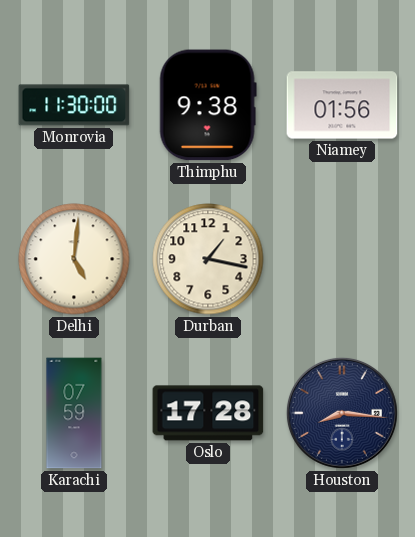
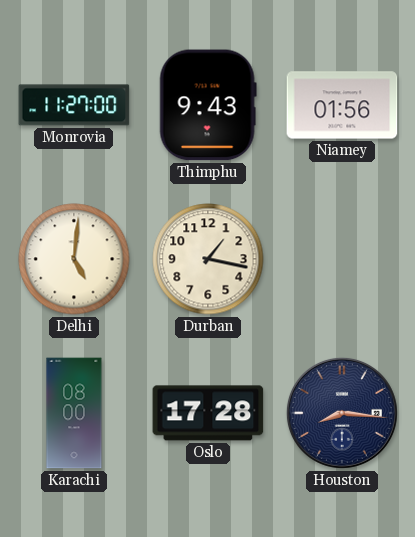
Monrovia: 11:30 -> 11:27 (74, 105)
Thimphu: 9:38 -> 9:43 (208, 105)
Karachi: 07:59 -> 08:00 (74, 413)
